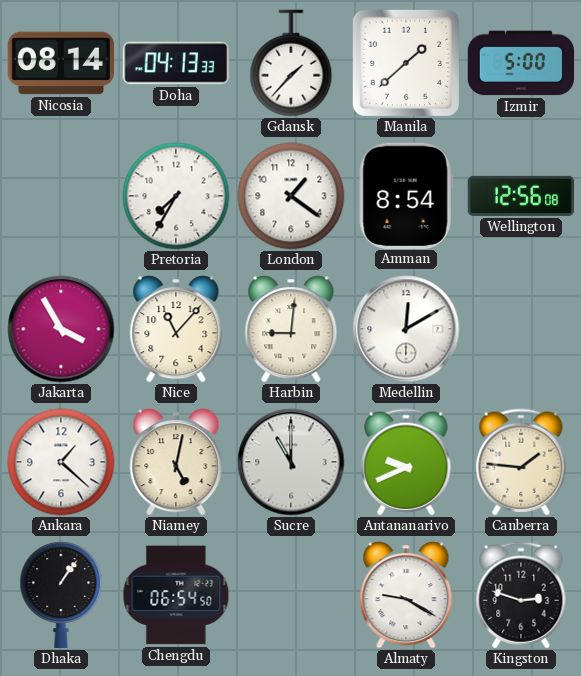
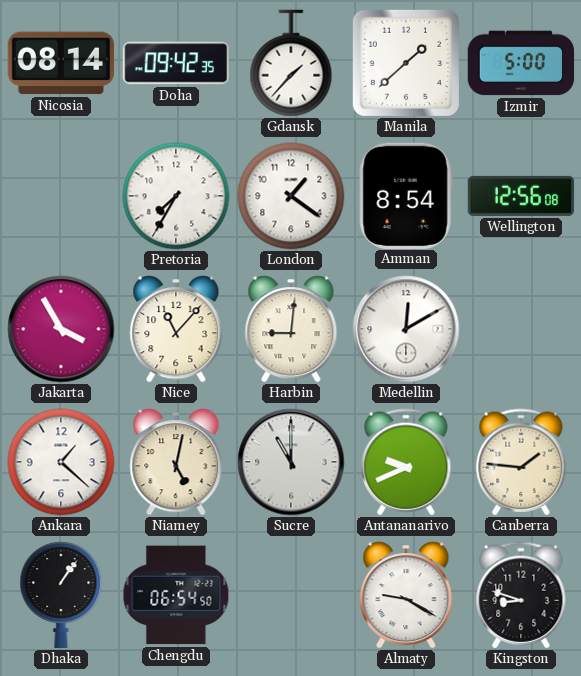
Doha: 04:13 -> 09:42 (175, 63)
Kingston: 2:48 -> 8:48 (521, 595)
